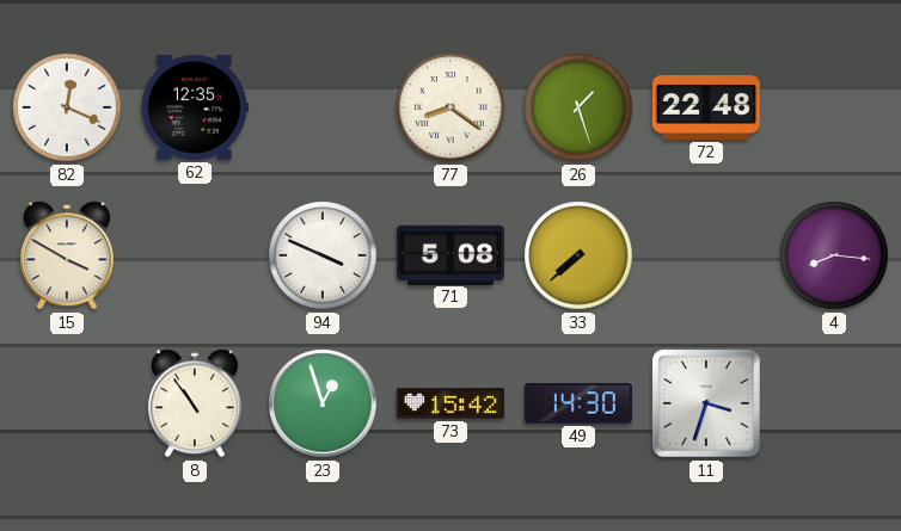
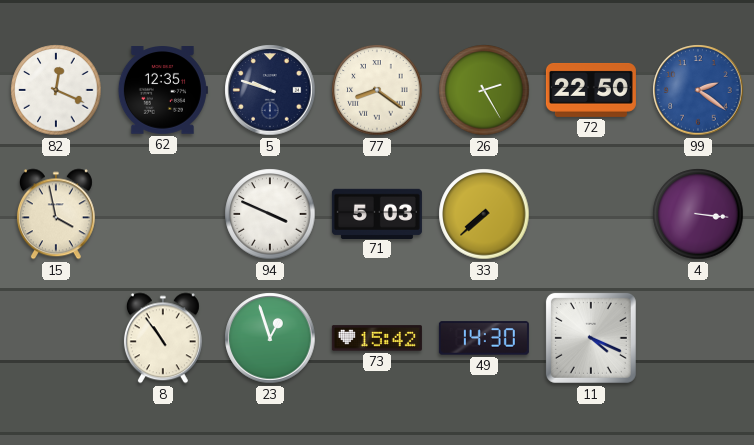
5: none -> 9:48 (270, 90)
26: 1:27 -> 2:25 (484, 90)
72: 22:48 -> 22:50 (591, 90)
99: none -> 2:21 (698, 90)
15: 3:50 -> 3:58 (56, 214)
71: 5:08 -> 5:03 (377, 213)
4: 8:16 -> 3:16 (698, 214)
11: 3:33 -> 4:19 (591, 338)
